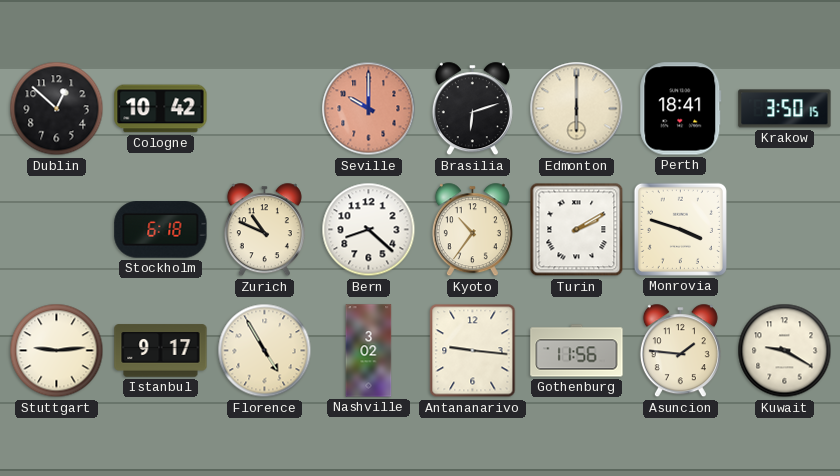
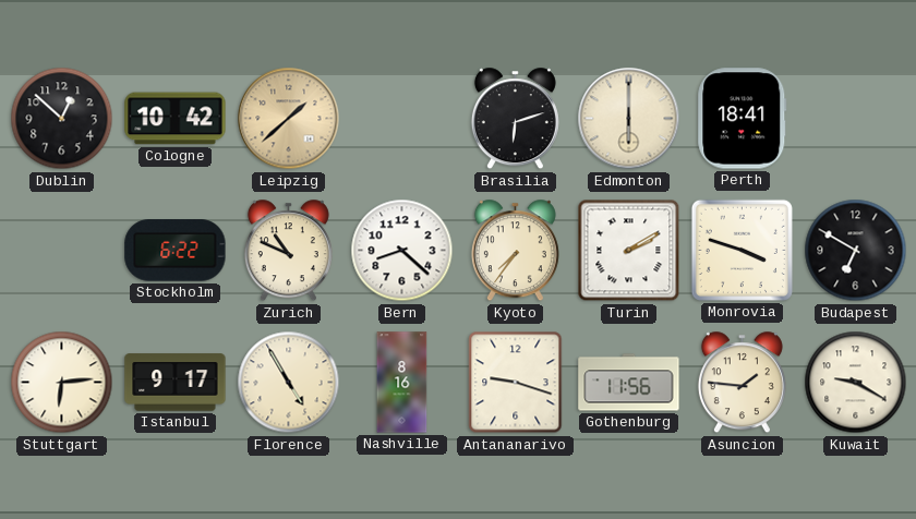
Leipzig: none -> 1:38 (289, 119)
Seville: 10:00 -> none (369, 109)
Krakow: 3:50 -> none (785, 109)
Stockholm: 6:18 -> 6:22 (176, 251)
Kyoto: 10:36 -> 7:36 (515, 251)
Budapest: none -> 6:50 (856, 251)
Stuttgart: 9:14 -> 6:14 (62, 383)
Nashville: 3:02 -> 8:16 (402, 383)
Antananarivo: 9:16 -> 9:18 (516, 383)
